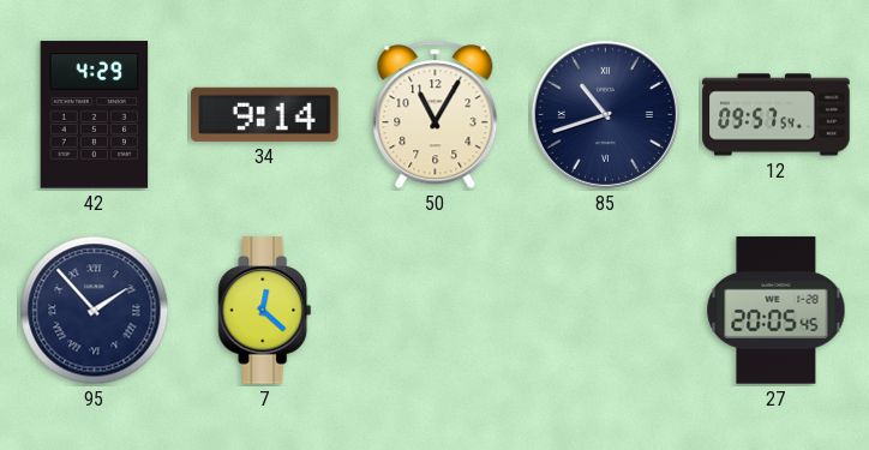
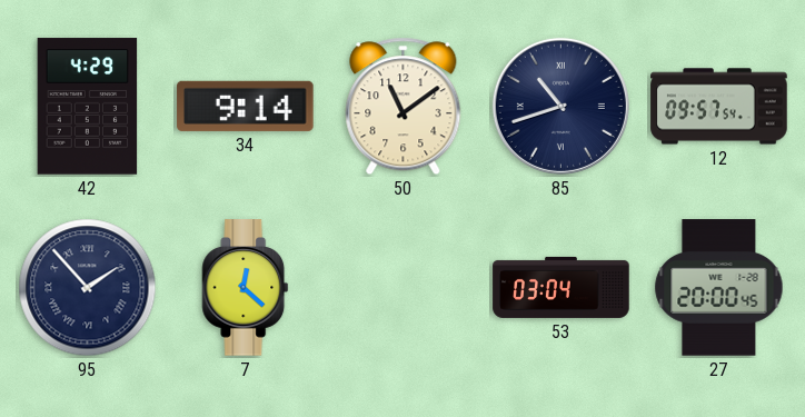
50: 11:05 -> 11:09 (404, 107)
53: none -> 03:04 (561, 287)
27: 20:05 -> 20:00 (719, 288)
